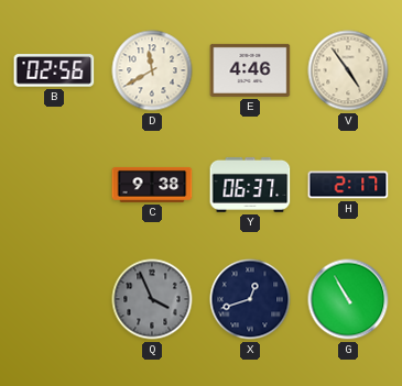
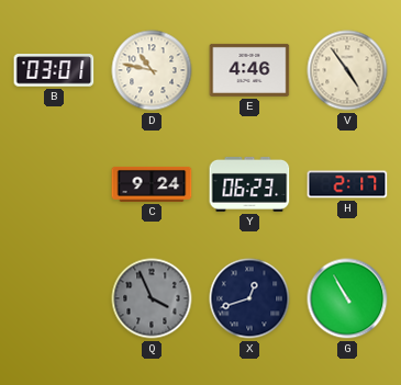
B: 02:56 -> 03:01 (54, 70)
D: 11:40 -> 10:47 (152, 70)
C: 9:38 -> 9:24 (152, 184)
Y: 06:37 -> 06:23 (249, 184)
